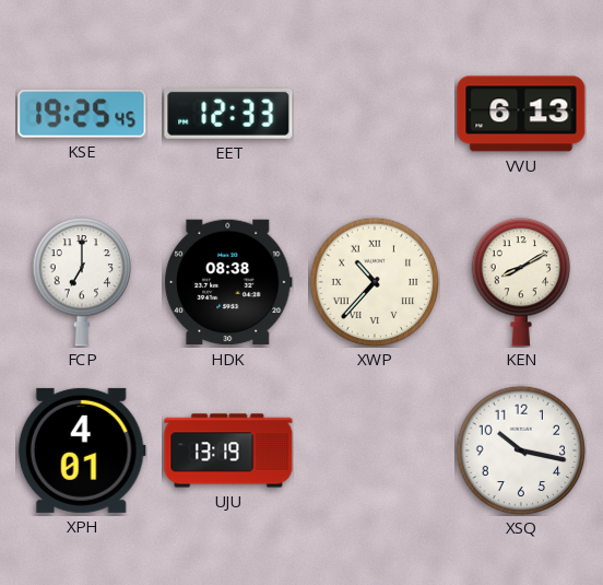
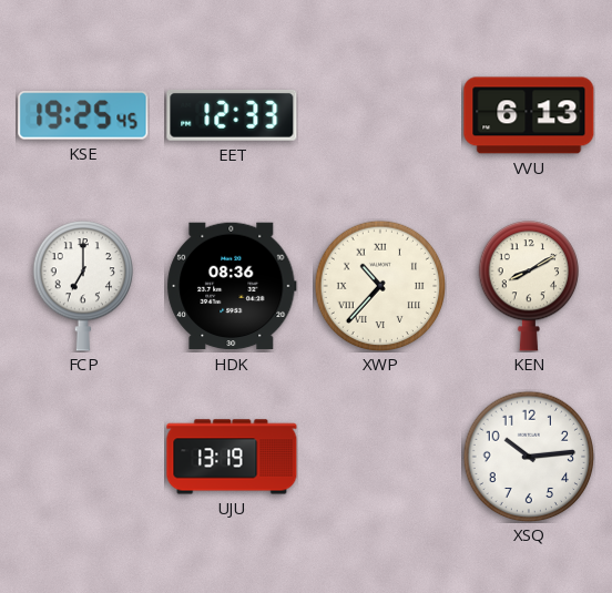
HDK: 08:38 -> 08:36 (232, 286)
XPH: 4:01 -> none (82, 451)
XSQ: 10:17 -> 10:14 (529, 457)
